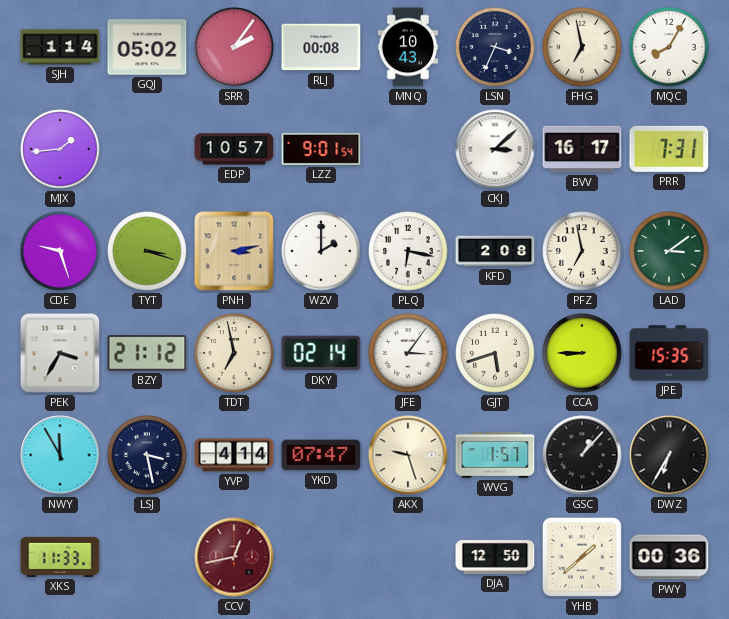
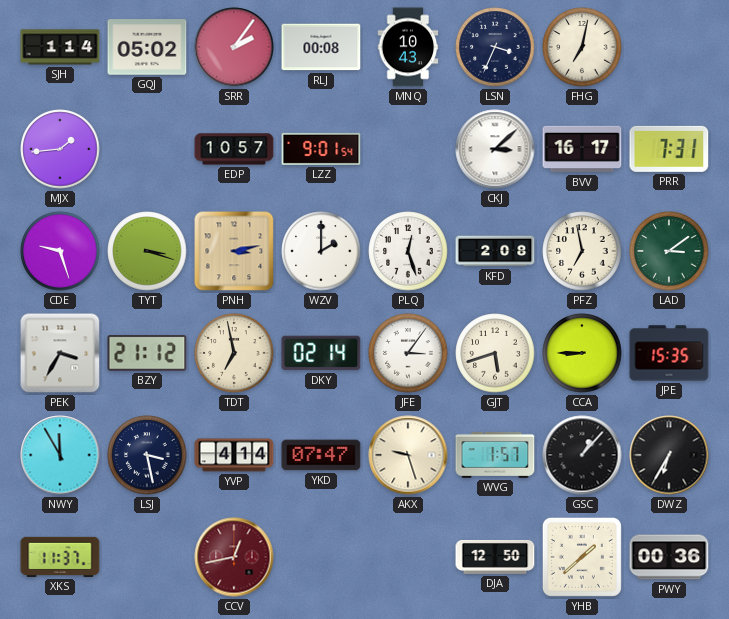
FHG: 6:58 -> 7:02 (582, 47)
MQC: 8:05 -> none (669, 47)
PLQ: 6:17 -> 12:27 (408, 251)
XKS: 11:33 -> 11:37 (60, 557)
